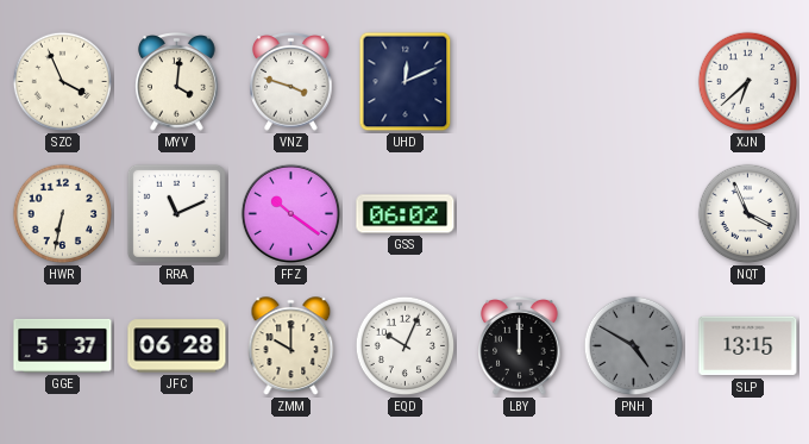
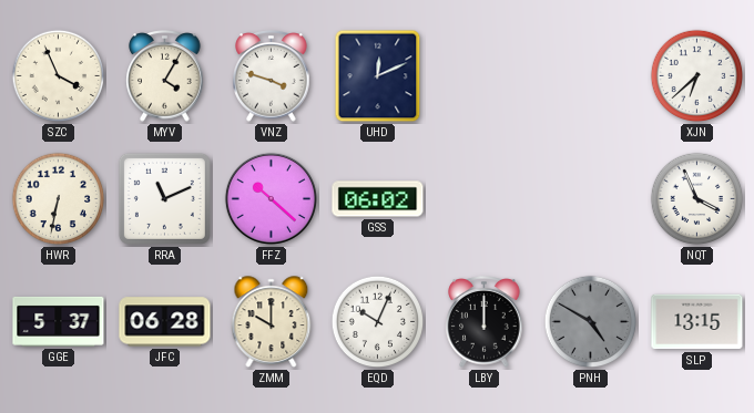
MYV: 4:01 -> 4:05 (165, 76)
FFZ: 10:21 -> 10:22 (271, 198)
